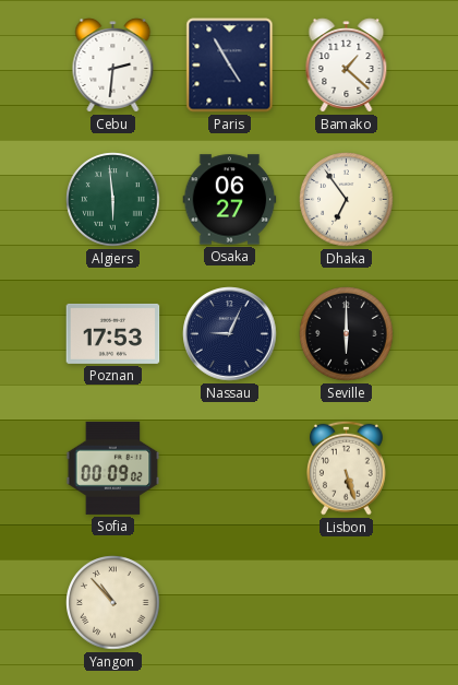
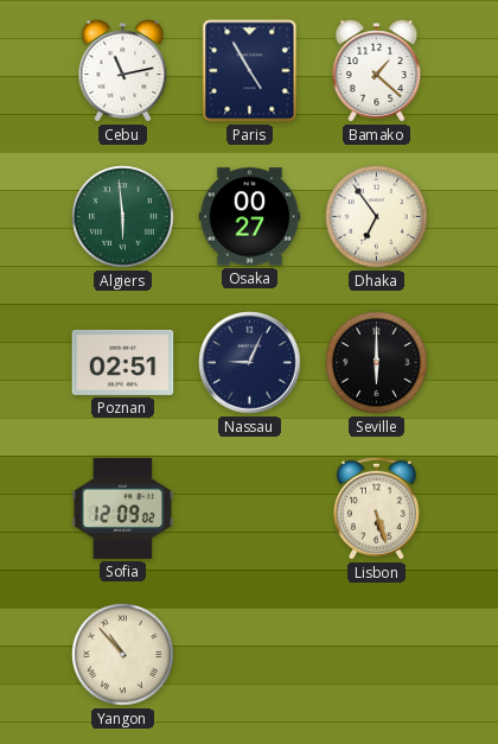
Cebu: 2:31 -> 11:13 (123, 71)
Osaka: 06:27 -> 00:27 (250, 217)
Poznan: 17:53 -> 02:51 (123, 362)
Sofia: 00:09 -> 12:09 (123, 508)
